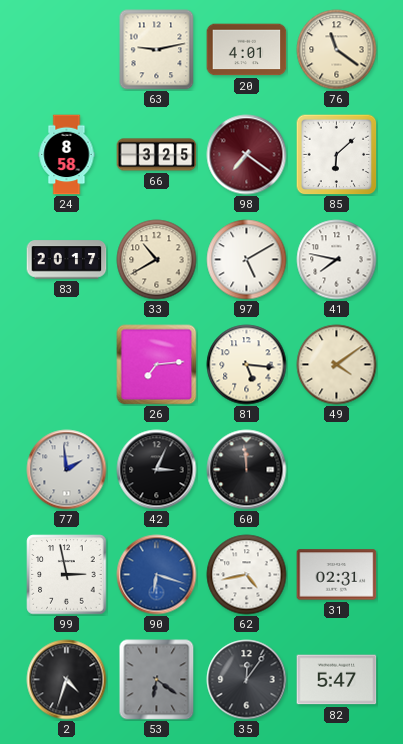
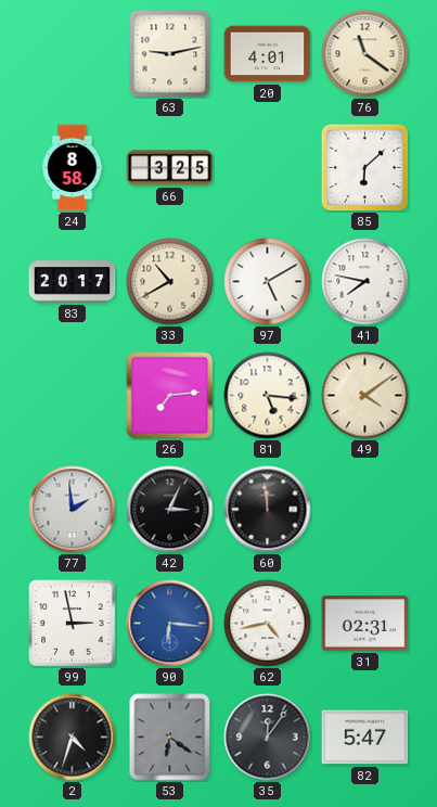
98: 7:21 -> none (247, 155)
90: 6:18 -> 6:16 (170, 624)
